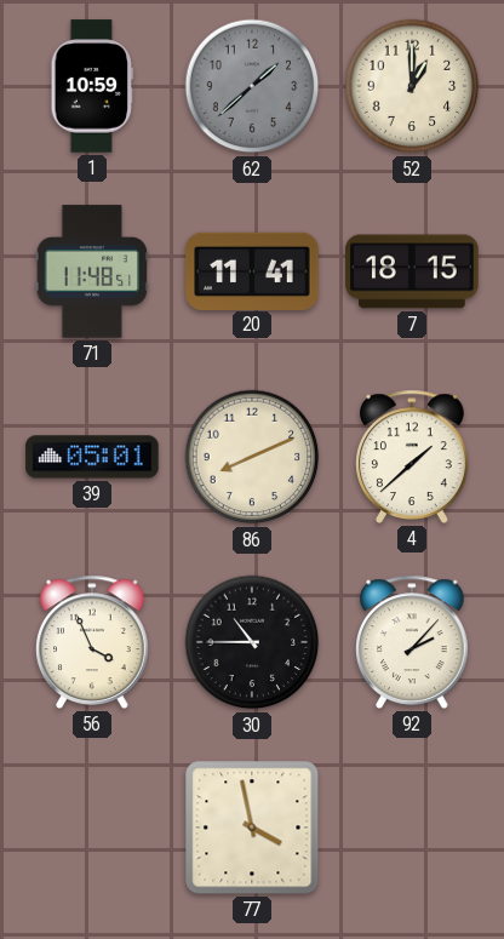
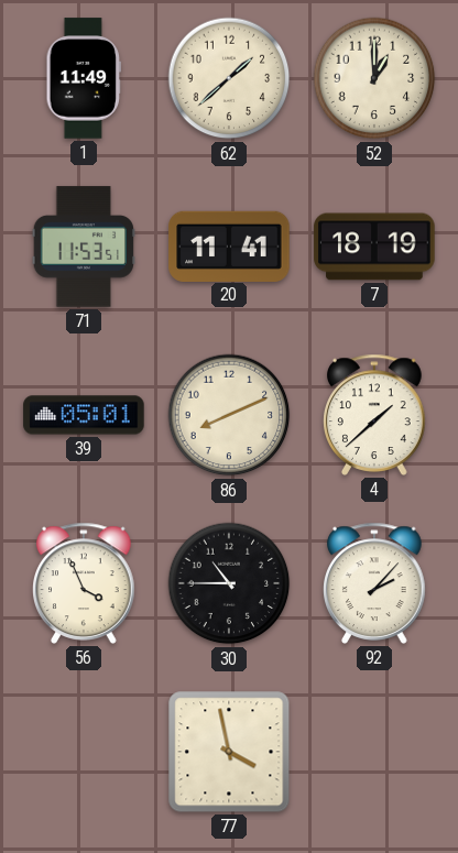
1: 10:59 -> 11:49 (83, 78)
62 dial: grey -> cream (229, 78)
71: 11:48 -> 11:53 (83, 247)
7: 18:15 -> 18:19 (374, 247)
